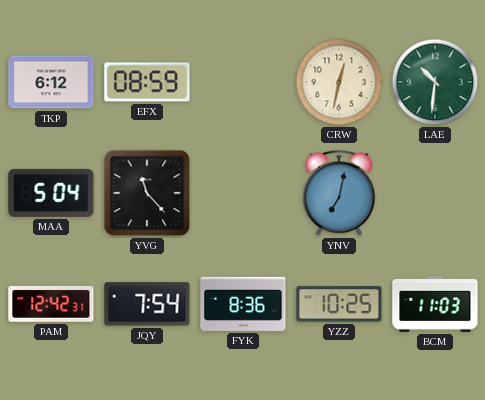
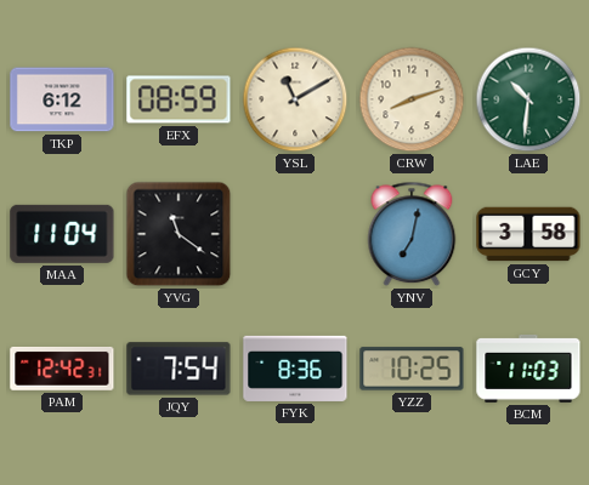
YSL: none -> 11:10 (295, 99)
CRW: 12:32 -> 8:12 (412, 99)
MAA: 5:04 -> 11:04 (62, 234)
YVG: 11:23 -> 11:21 (179, 234)
GCY: none -> 3:58 (528, 234)
